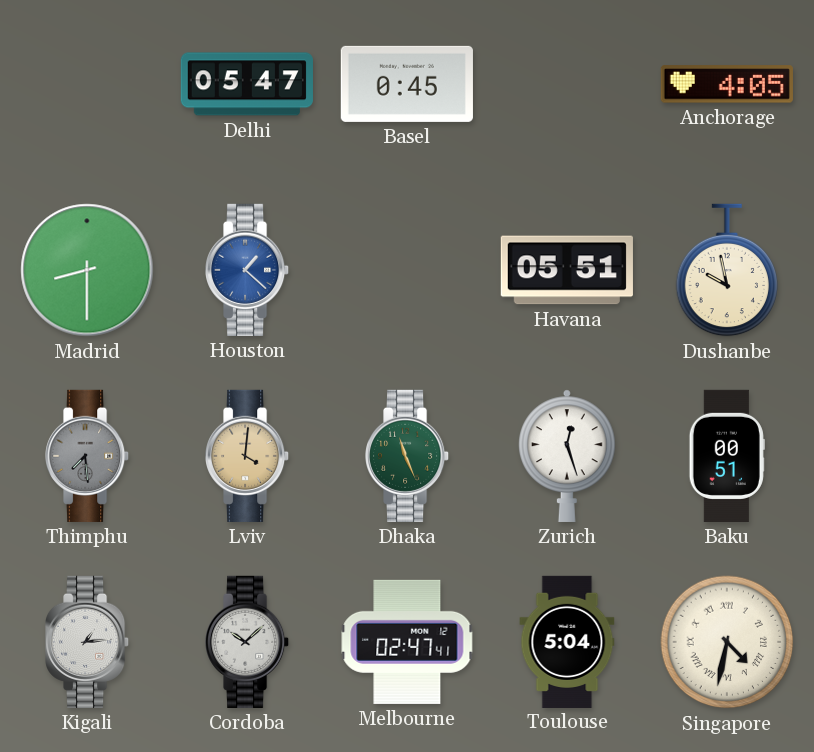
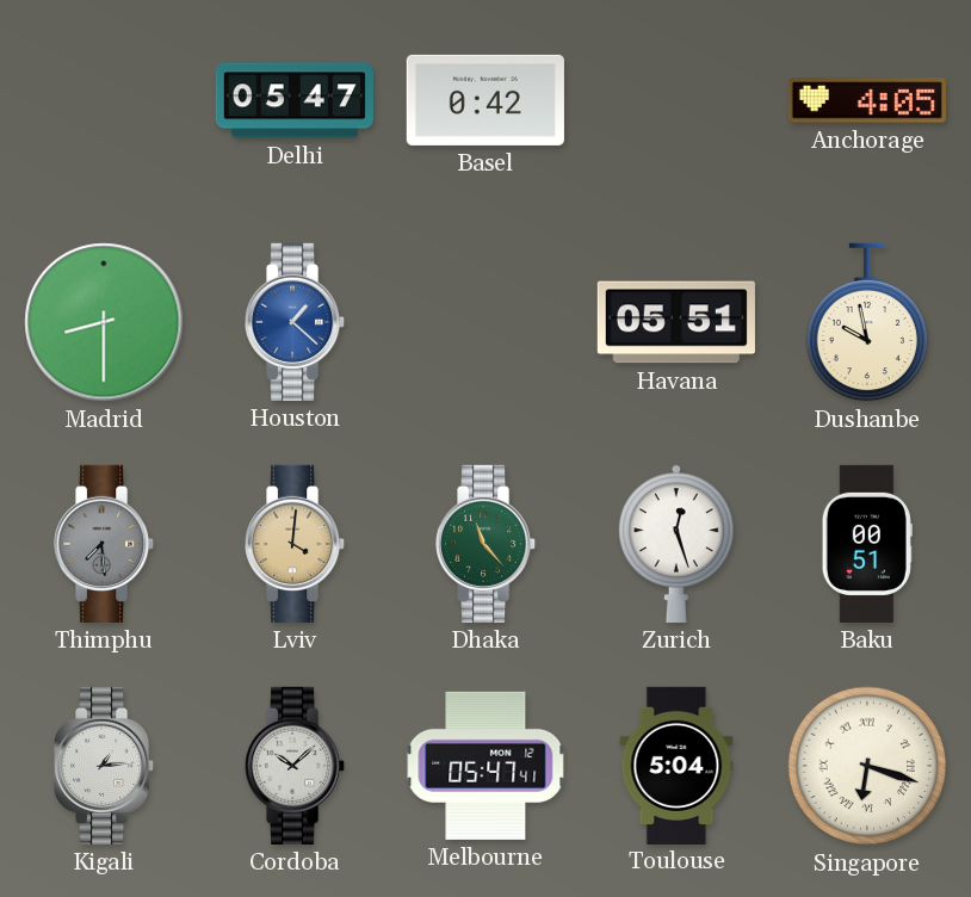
Basel: 0:45 -> 0:42 (485, 100)
Dhaka: 11:26 -> 11:23 (487, 544)
Melbourne: 02:47 -> 05:47 (485, 766)
Singapore: 4:32 -> 6:18 (867, 766)
